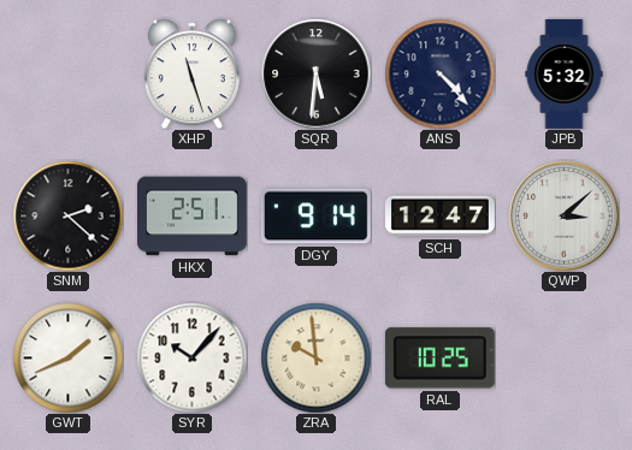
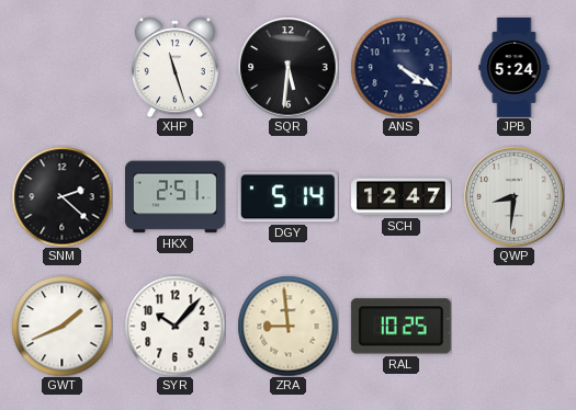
ANS: 4:23 -> 4:20 (400, 67)
JPB: 5:32 -> 5:24 (515, 68)
DGY: 9:14 -> 5:14 (287, 197)
QWP: 3:08 -> 8:31 (513, 196)
ZRA: 9:59 -> 8:59 (287, 326)
